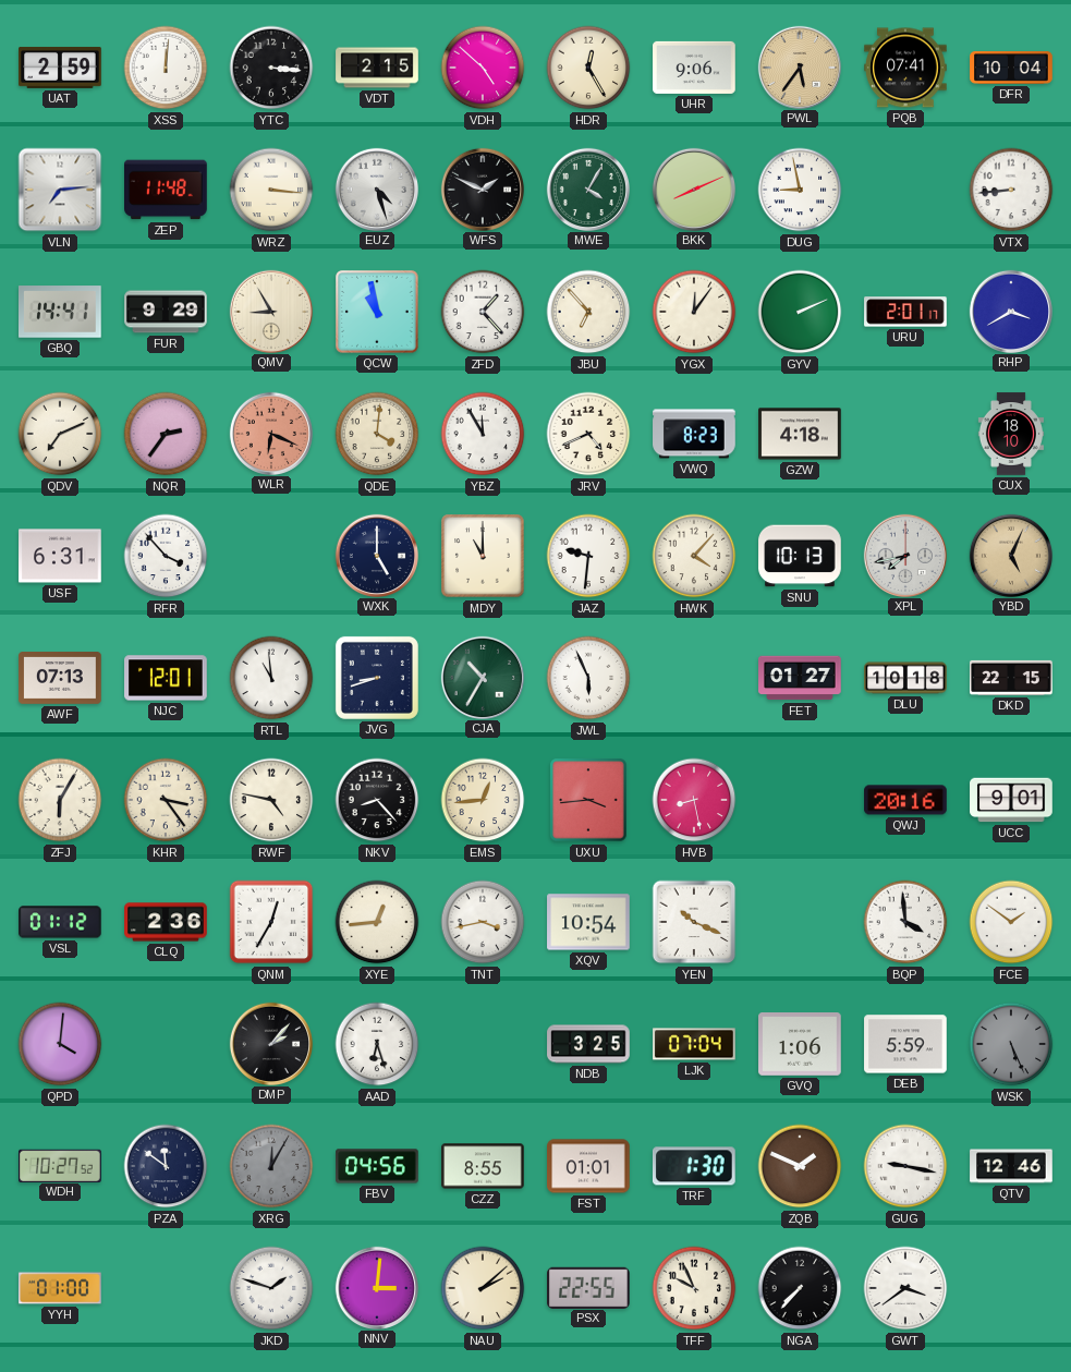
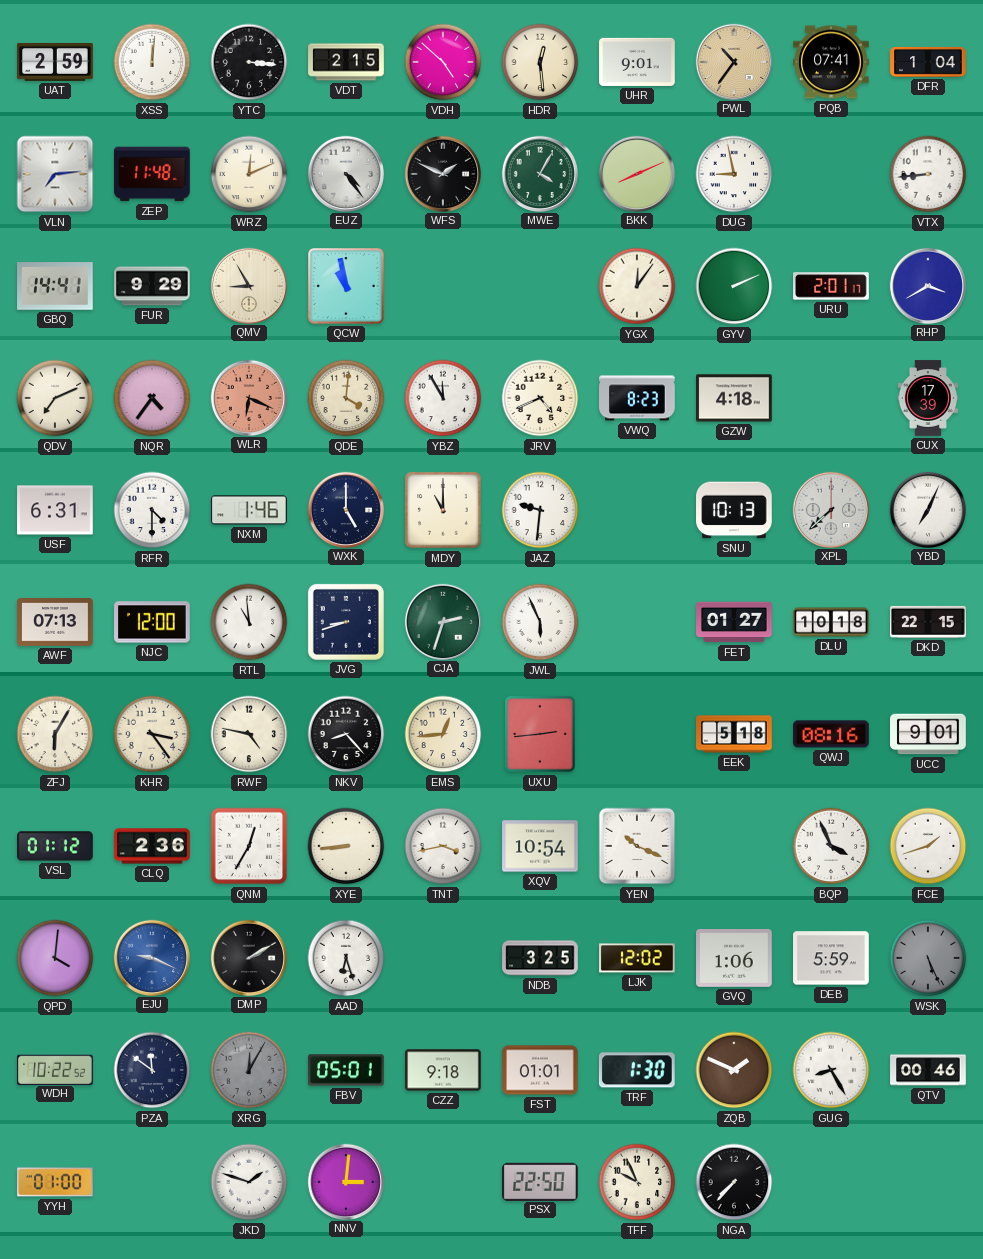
HDR: 12:25 -> 12:29 (540, 62)
UHR: 9:06 -> 9:01 (637, 62)
PWL: 5:36 -> 10:36 (733, 61)
DFR: 10:04 -> 1:04 (928, 62)
WRZ: 3:16 -> 12:11 (249, 174)
EUZ: 4:27 -> 4:24 (345, 173)
ZFD: 1:23 -> none (483, 312)
JBU: 6:53 -> none (588, 312)
NQR: 2:36 -> 4:36 (152, 398)
CUX: 18:10 -> 17:39 (928, 398)
RFR: 3:53 -> 4:30 (152, 510)
NXM: none -> 1:46 (250, 510)
HWK: 4:07 -> none (694, 556)
XPL: 7:43 -> 7:38 (830, 509)
YBD: 5:04 -> 7:04 (927, 509)
YBD dial: champagne -> white (927, 509)
NJC: 12:01 -> 12:00 (152, 622)
CJA: 10:35 -> 2:33 (442, 621)
UXU: 3:44 -> 2:44 (540, 734)
HVB: 8:28 -> none (694, 800)
EEK: none -> 5:18 (734, 734)
QWJ: 20:16 -> 08:16 (831, 734)
XYE: 12:44 -> 8:44 (346, 846)
BQP: 3:59 -> 3:56 (831, 846)
FCE: 1:51 -> 1:42 (928, 846)
EJU: none -> 9:19 (151, 957)
DMP: 2:07 -> 2:10 (248, 957)
LJK: 07:04 -> 12:02 (637, 958)
WDH: 10:27 -> 10:22 (56, 1069)
FBV: 04:56 -> 05:01 (346, 1070)
CZZ: 8:55 -> 9:18 (443, 1070)
GUG: 9:17 -> 8:25 (831, 1070)
QTV: 12:46 -> 00:46 (928, 1070)
NAU: 2:08 -> none (483, 1288)
PSX: 22:55 -> 22:50 (540, 1181)
GWT: 3:39 -> none (905, 1288)
